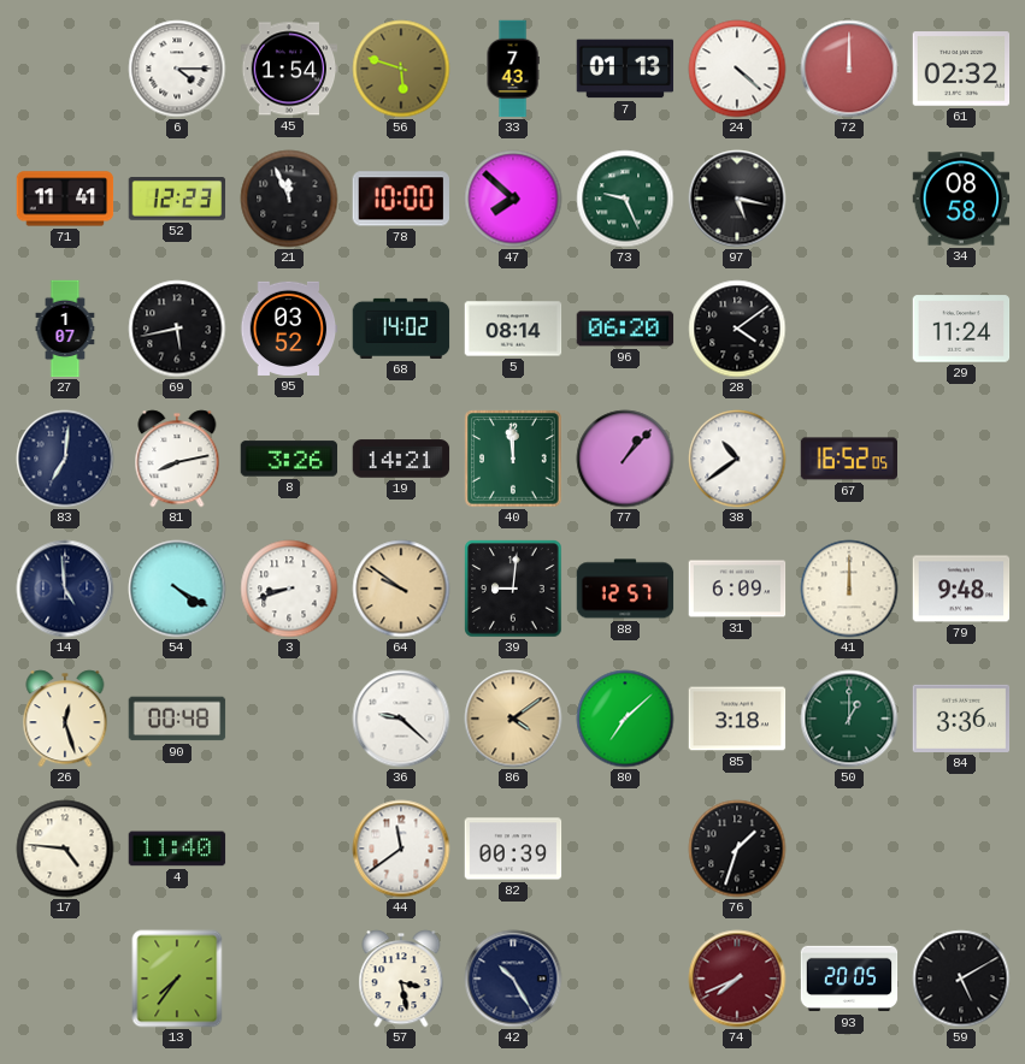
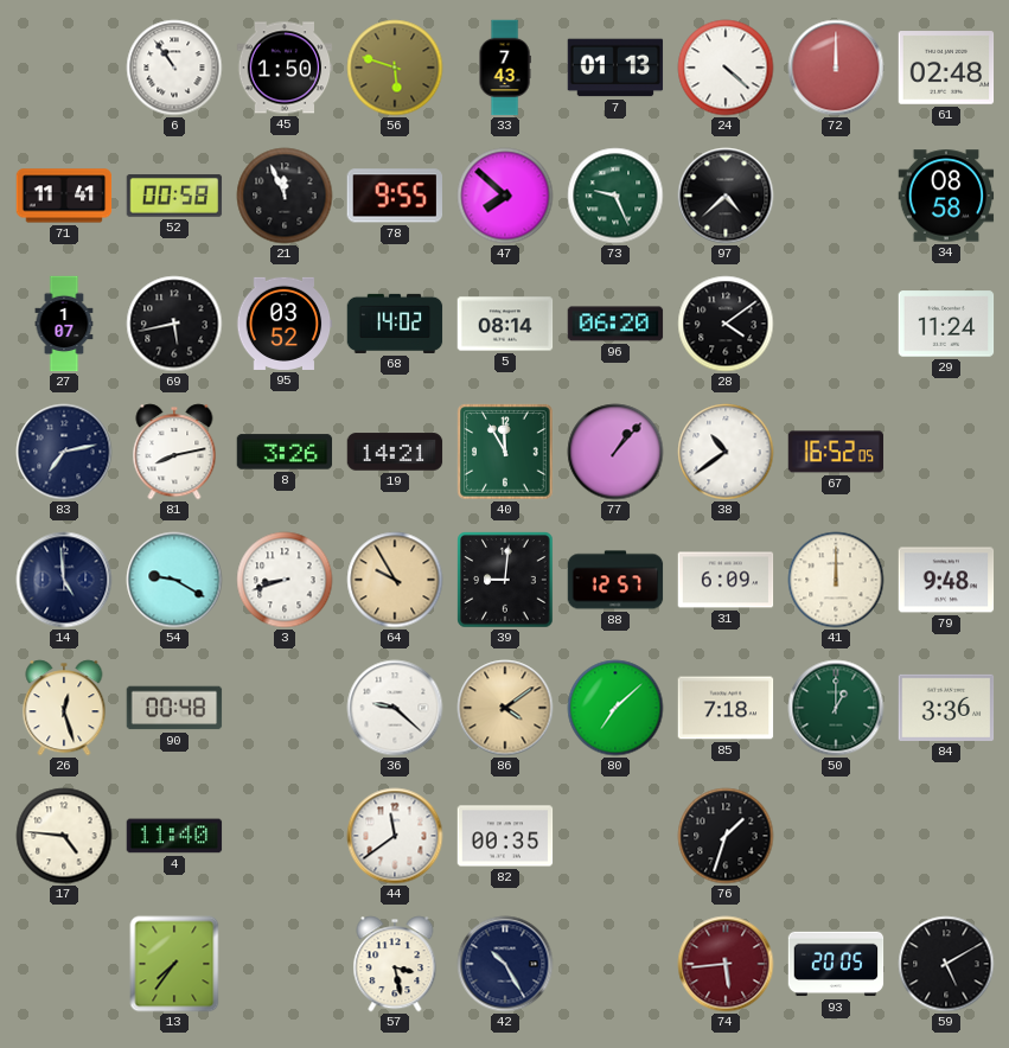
6: 4:15 -> 10:54 (174, 68)
45: 1:54 -> 1:50 (285, 68)
61: 02:32 -> 02:48 (946, 68)
52: 12:23 -> 00:58 (174, 196)
78: 10:00 -> 9:55 (394, 196)
97: 5:17 -> 4:38 (726, 196)
83: 7:01 -> 7:13 (64, 452)
40: 11:59 -> 11:55 (505, 452)
54: 4:20 -> 9:20 (174, 580)
64: 9:51 -> 9:55 (395, 580)
85: 3:18 -> 7:18 (726, 708)
82: 00:39 -> 00:35 (505, 836)
74: 7:41 -> 5:44 (726, 964)
